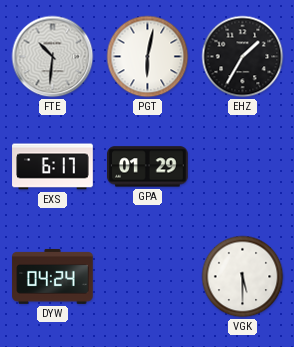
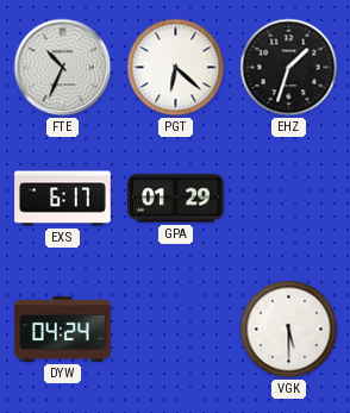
FTE: 10:31 -> 10:34 (63, 68)
PGT: 6:02 -> 6:22 (176, 68)
EHZ: 1:35 -> 1:33 (289, 68)
